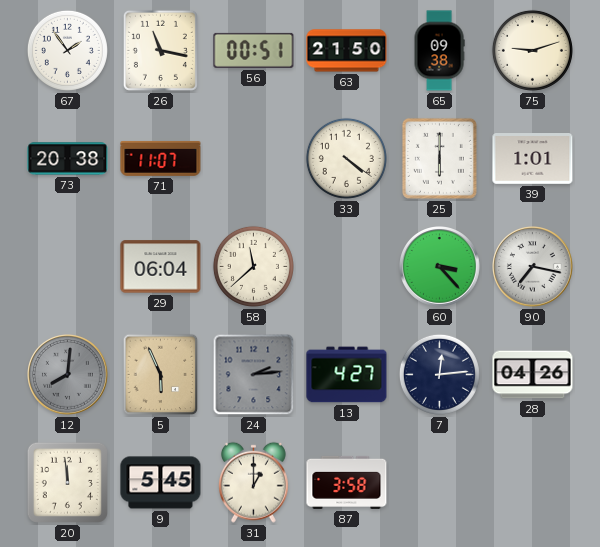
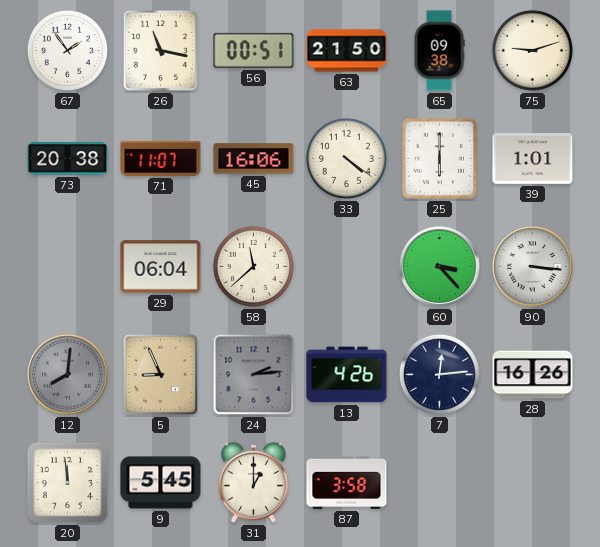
45: none -> 16:06 (254, 159)
90: 7:17 -> 3:16 (533, 267)
5: 5:56 -> 8:56 (161, 375)
13: 4:27 -> 4:26 (347, 375)
28: 04:26 -> 16:26 (533, 375)
